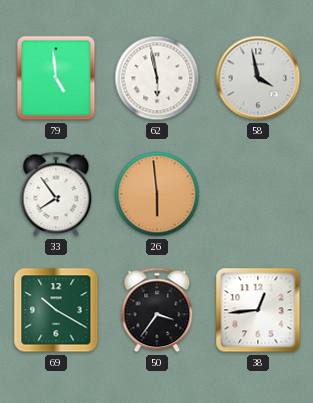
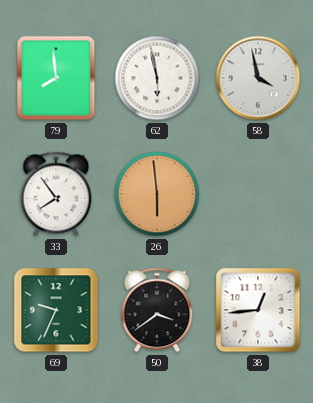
79: 4:59 -> 7:59 (56, 78)
69: 10:20 -> 9:34 (56, 310)
50: 3:36 -> 3:39 (157, 310)
